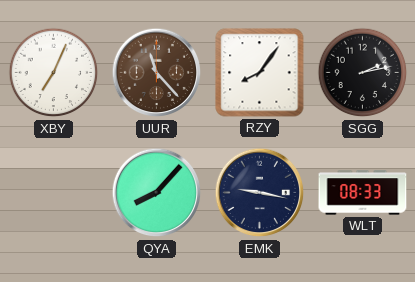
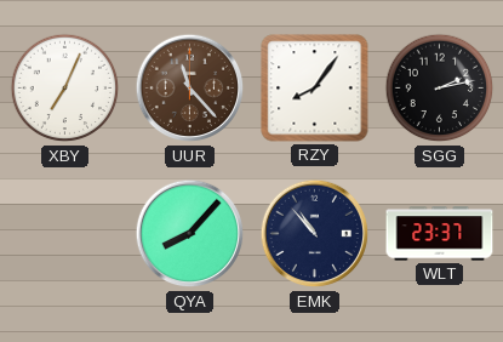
EMK: 9:17 -> 10:53 (315, 234)
WLT: 08:33 -> 23:37 (440, 234)
